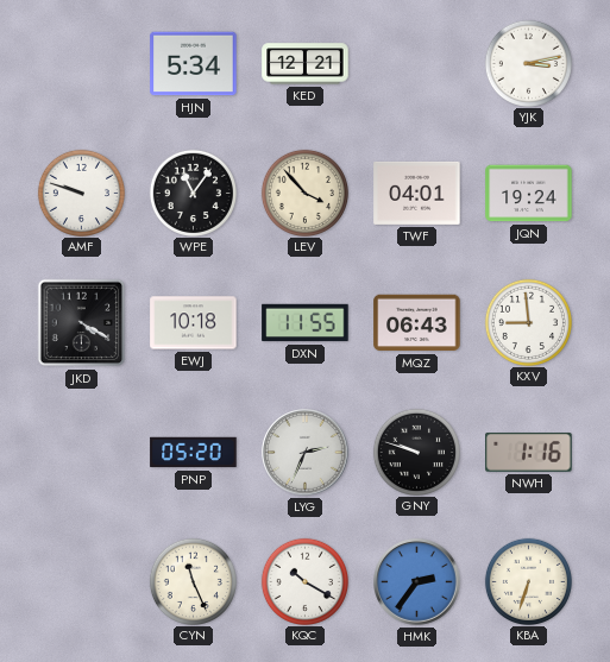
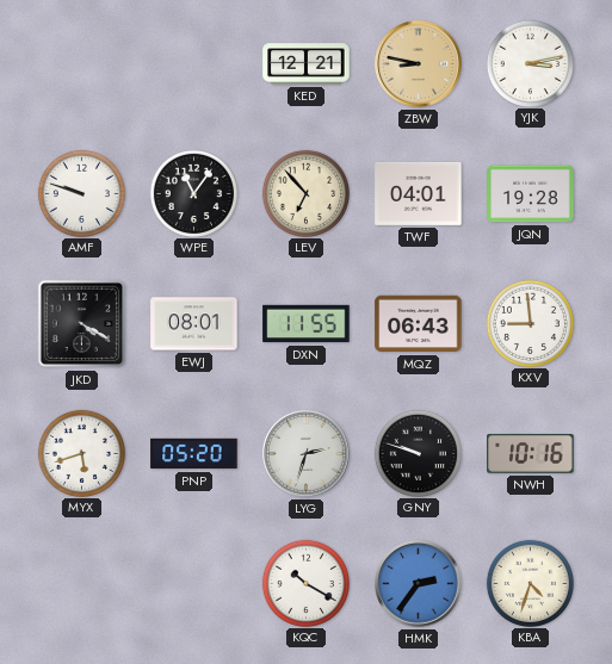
HJN: 5:34 -> none (194, 64)
ZBW: none -> 8:47 (419, 64)
LEV: 3:53 -> 6:53 (305, 193)
JQN: 19:24 -> 19:28 (531, 194)
EWJ: 10:18 -> 08:01 (194, 324)
MYX: none -> 5:42 (81, 453)
LYG: 2:34 -> 2:33 (307, 454)
NWH: 1:16 -> 10:16 (531, 454)
CYN: 11:26 -> none (193, 581)
KBA: 6:33 -> 4:33 (530, 583)
